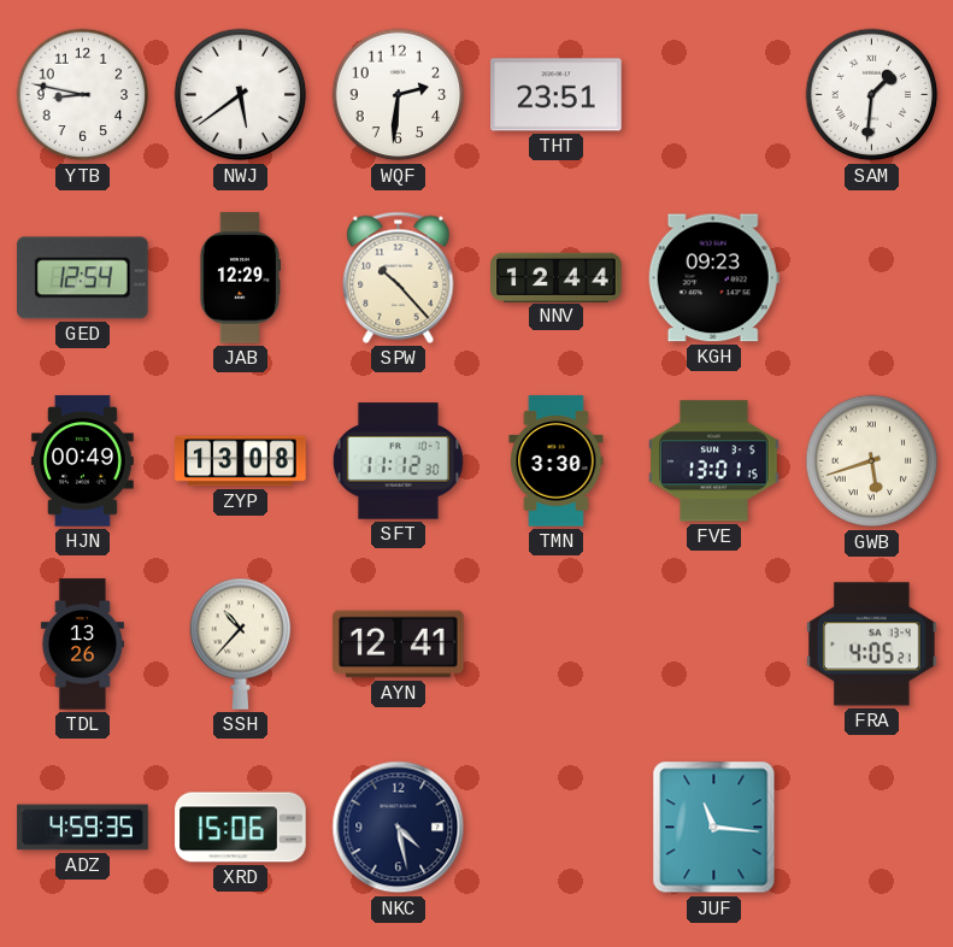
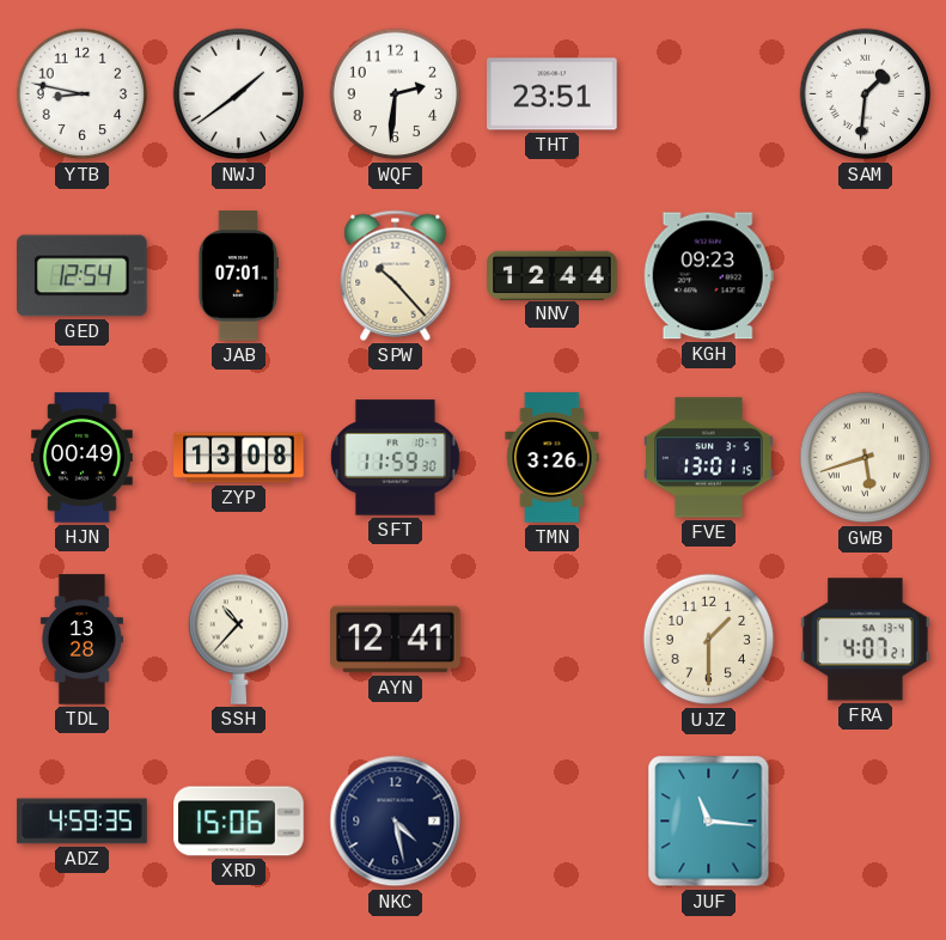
NWJ: 5:39 -> 1:39 (239, 94)
JAB: 12:29 -> 07:01 (237, 276)
SFT: 11:12 -> 11:59 (395, 458)
TMN: 3:30 -> 3:26 (553, 458)
TDL: 13:26 -> 13:28 (81, 640)
UJZ: none -> 1:30 (709, 640)
FRA: 4:05 -> 4:07 (866, 640)
